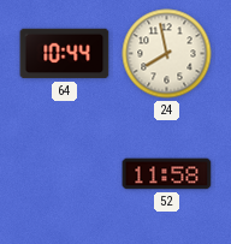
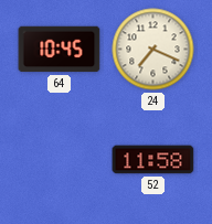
64: 10:44 -> 10:45 (60, 50)
24: 7:58 -> 7:19 (153, 50)
